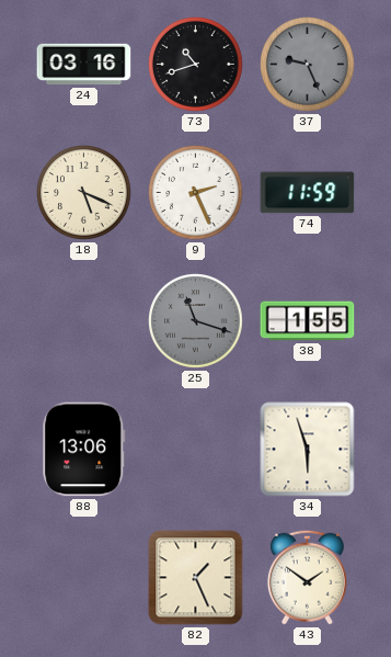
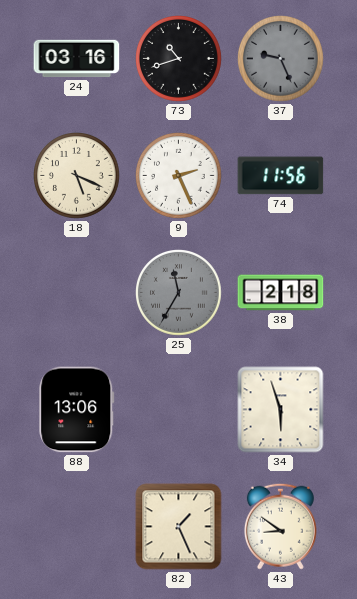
74: 11:59 -> 11:56 (281, 176)
25: 11:18 -> 11:35 (179, 293)
38: 1:55 -> 2:18 (281, 293)
43: 1:51 -> 8:51 (280, 526)
